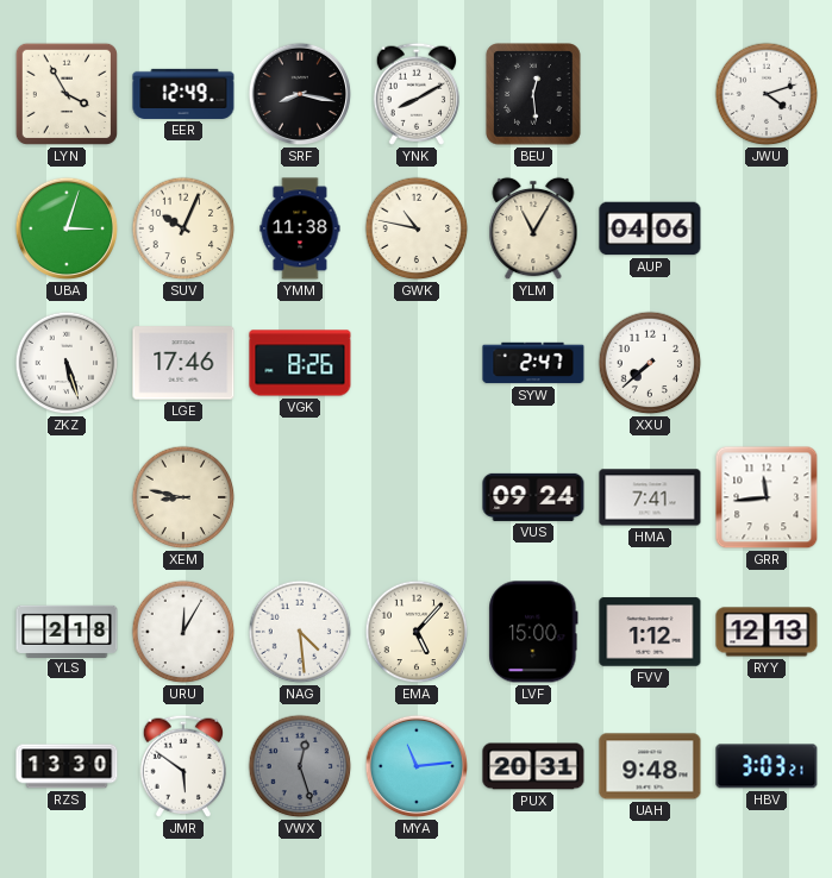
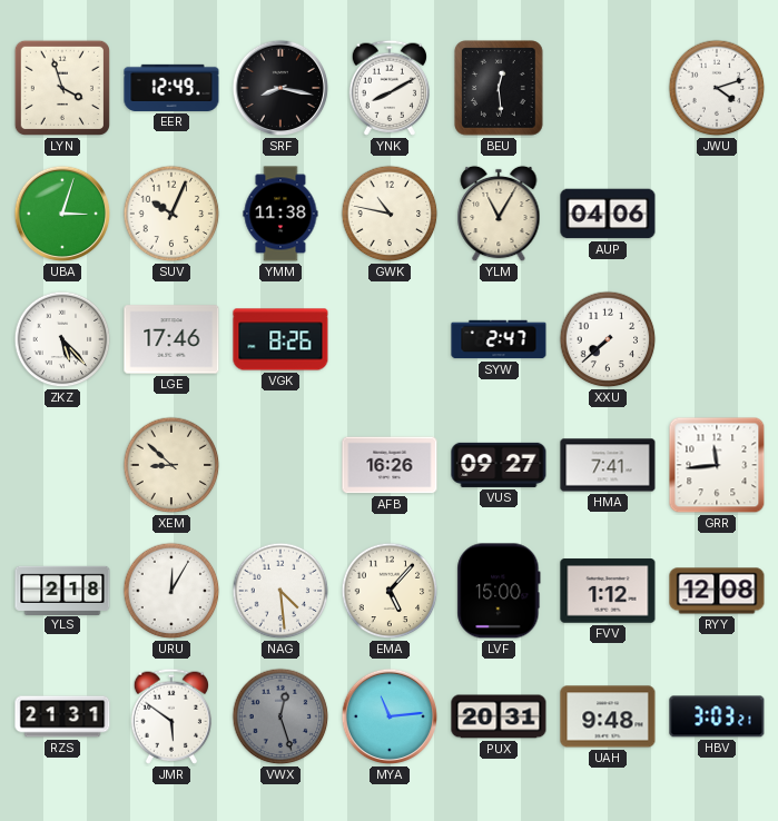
LYN: 3:55 -> 3:57 (62, 88)
ZKZ: 5:27 -> 5:23 (62, 339)
XEM: 8:47 -> 8:52 (171, 465)
AFB: none -> 16:26 (390, 465)
VUS: 09:24 -> 09:27 (499, 465)
RYY: 12:13 -> 12:08 (717, 591)
RZS: 13:30 -> 21:31 (62, 716)
